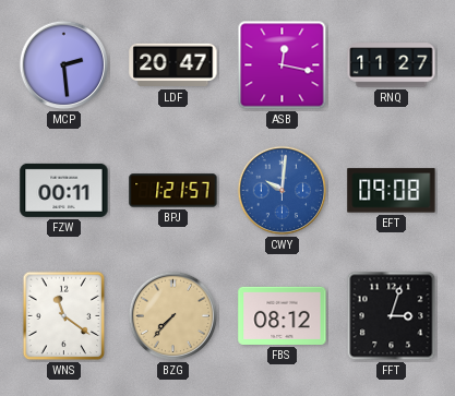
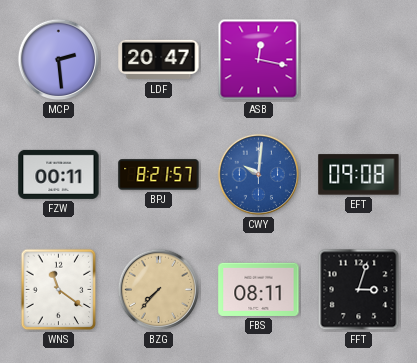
RNQ: 11:27 -> none (392, 65)
BPJ: 1:21 -> 8:21 (159, 175)
FBS: 08:12 -> 08:11 (259, 289)
